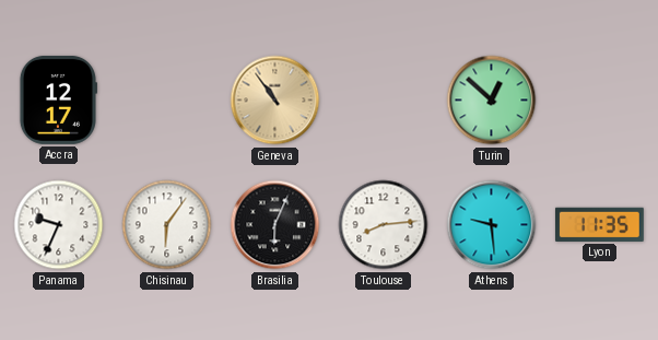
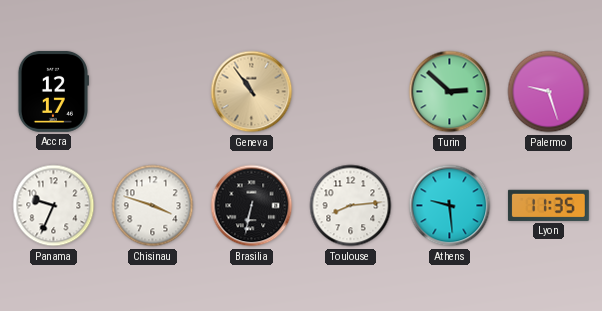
Turin: 12:52 -> 2:52 (450, 92)
Palermo: none -> 9:27 (549, 92)
Chisinau: 6:06 -> 3:48 (153, 206)
Brasilia: 6:04 -> 6:32 (252, 206)
